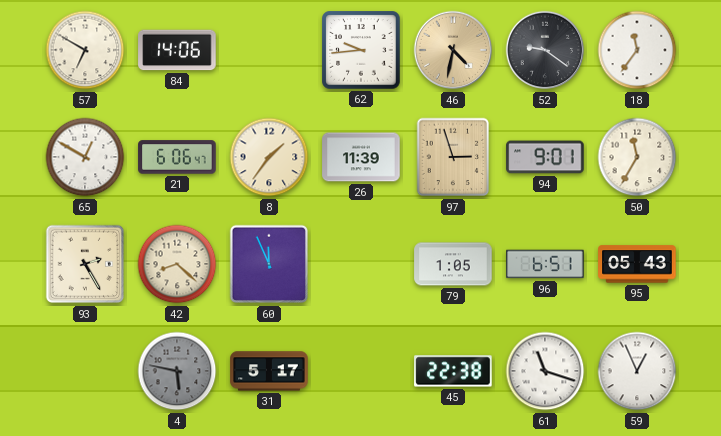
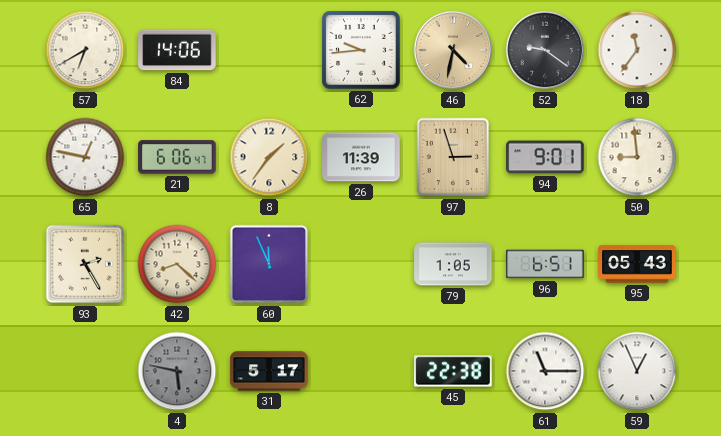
57: 6:50 -> 6:40 (85, 50)
65: 12:50 -> 12:47 (85, 157)
50: 11:35 -> 8:59 (637, 157)
61: 11:18 -> 11:15 (545, 371)
